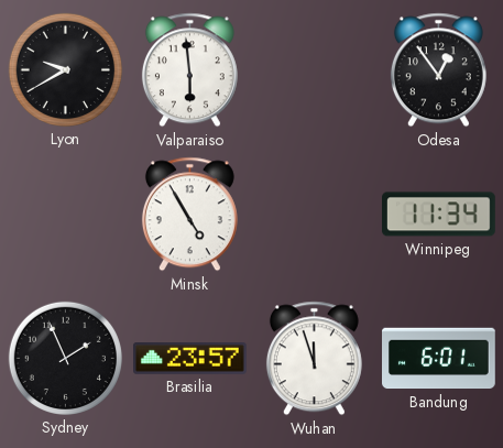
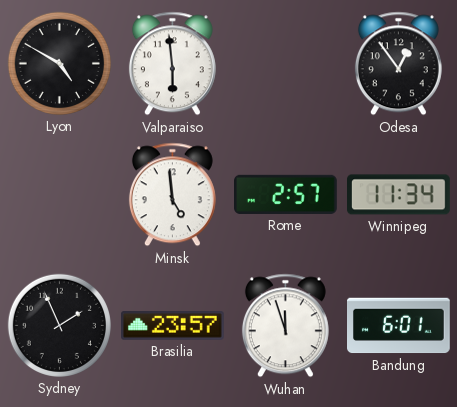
Lyon: 9:40 -> 4:50 (59, 63)
Minsk: 4:55 -> 4:59 (172, 195)
Rome: none -> 2:57 (286, 194)
